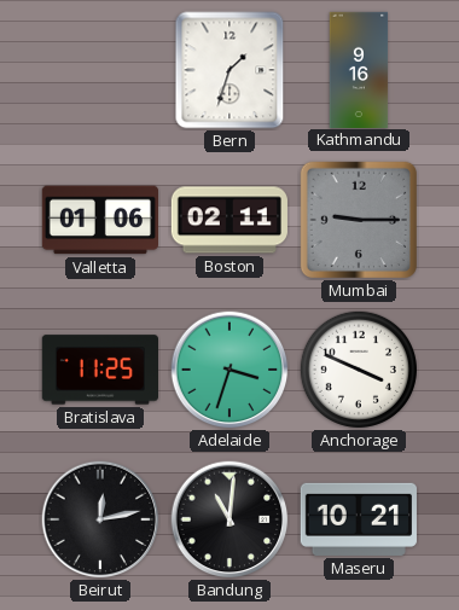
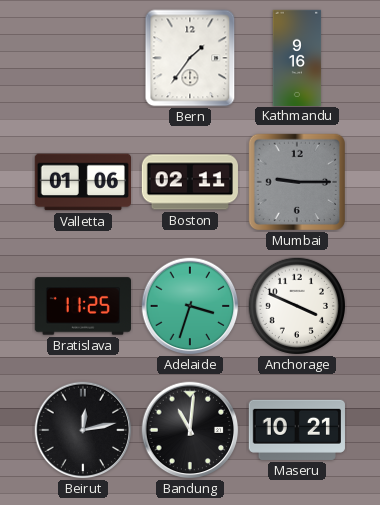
Bern: 1:33 -> 1:36 (190, 58)
